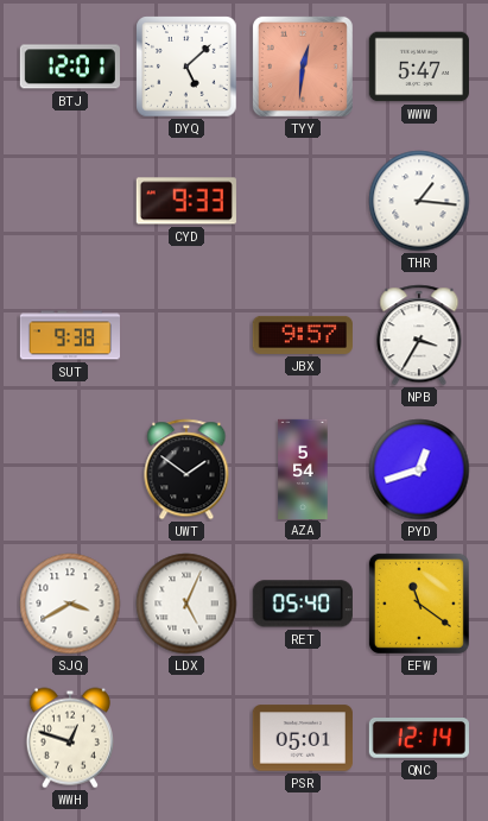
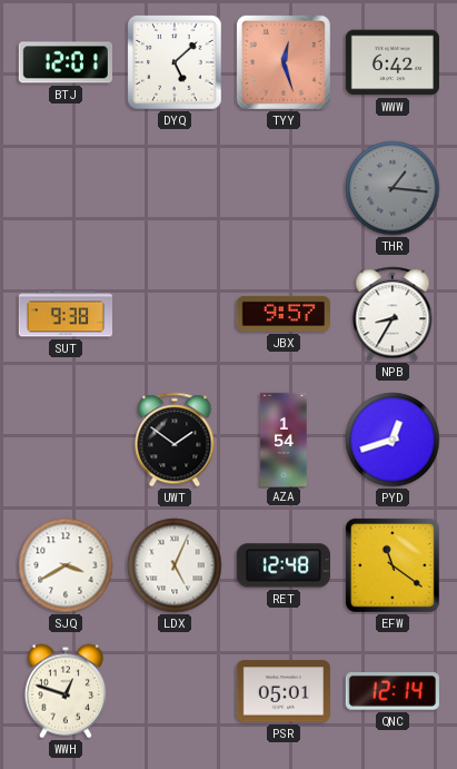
TYY: 12:31 -> 12:27 (284, 62)
WWW: 5:47 -> 6:42 (393, 62)
CYD: 9:33 -> none (186, 201)
THR dial: white -> grey (393, 188)
NPB: 3:35 -> 8:35 (393, 314)
AZA: 5:54 -> 1:54 (284, 438)
RET: 05:40 -> 12:48 (284, 565)
